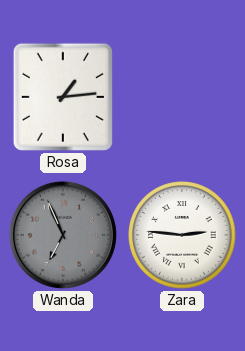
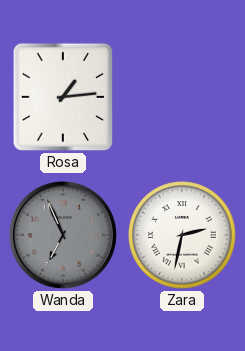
Zara: 2:46 -> 2:32 (182, 235)
